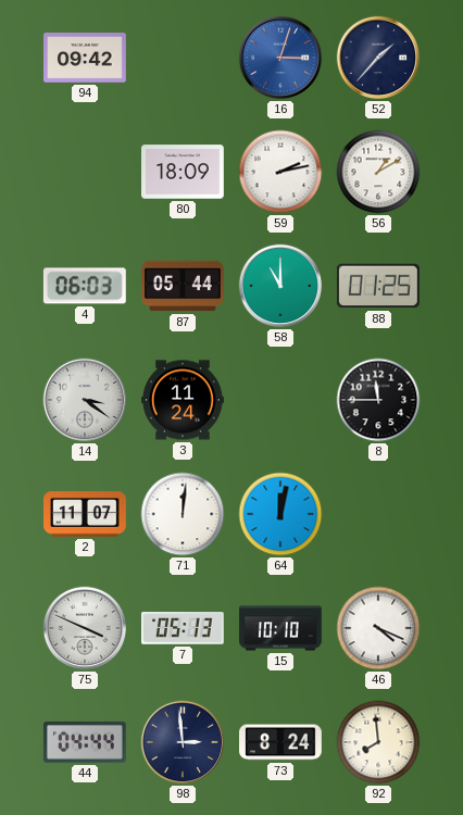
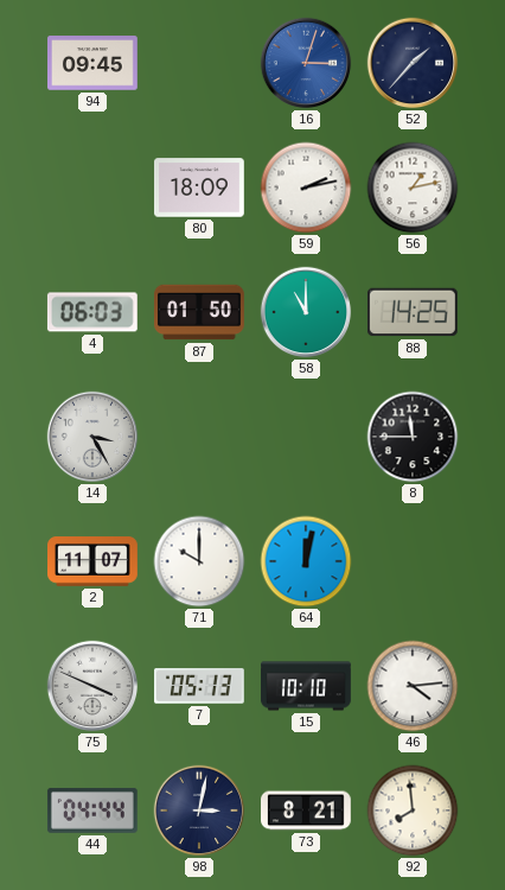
94: 09:42 -> 09:45 (94, 63)
56: 1:10 -> 1:13 (413, 187)
87: 05:44 -> 01:50 (200, 312)
88: 01:25 -> 14:25 (413, 312)
14: 3:21 -> 3:25 (92, 437)
3: 11:24 -> none (184, 400)
71: 12:01 -> 10:00 (199, 561)
46: 4:19 -> 4:14 (413, 686)
98: 2:59 -> 3:02 (199, 810)
73: 8:24 -> 8:21 (307, 810)
